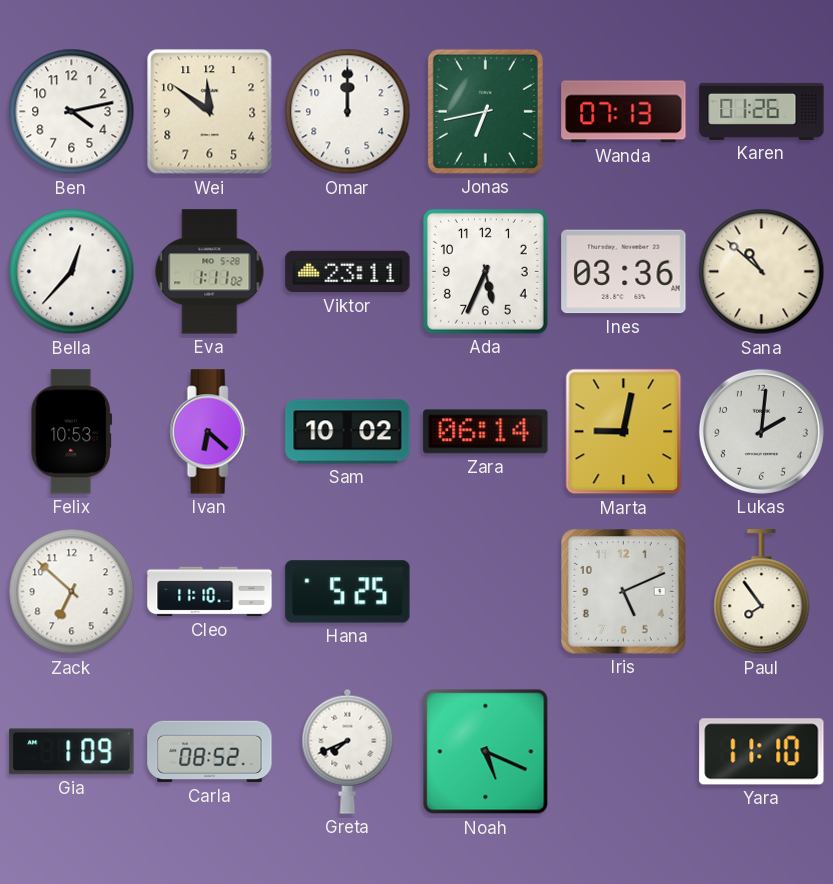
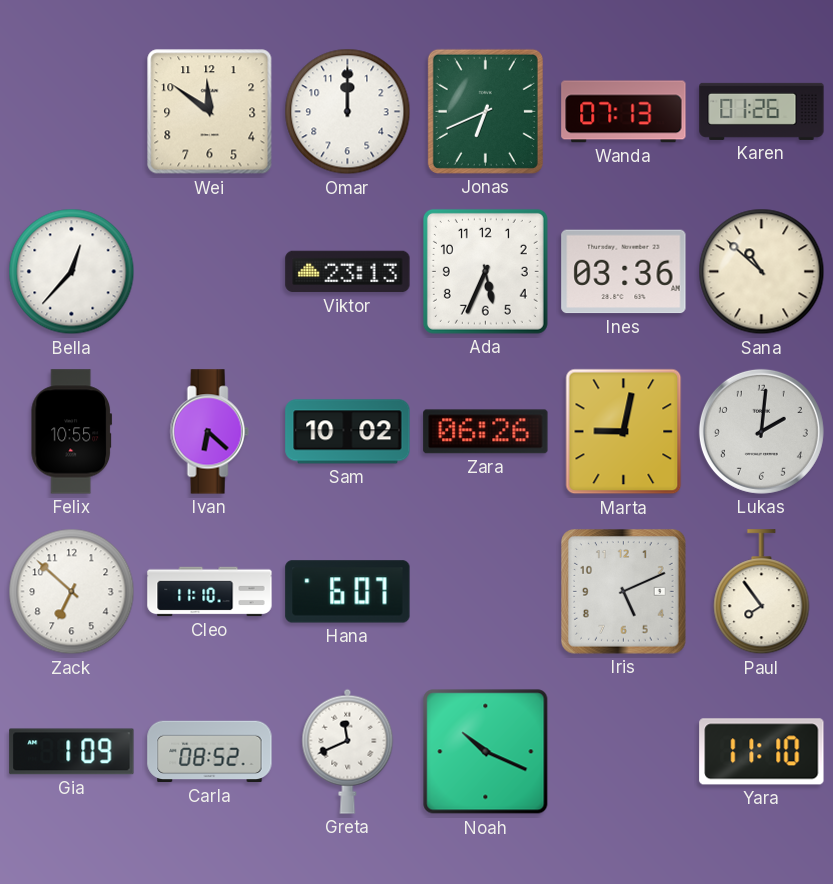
Ben: 4:13 -> none (72, 112)
Jonas: 6:43 -> 6:41 (485, 111)
Eva: 1:11 -> none (210, 272)
Viktor: 23:11 -> 23:13 (348, 272)
Felix: 10:53 -> 10:55 (72, 432)
Zara: 06:14 -> 06:26 (486, 432)
Hana: 5:25 -> 6:07 (348, 592)
Greta: 7:41 -> 11:41 (348, 751)
Noah: 5:19 -> 10:19 (486, 752)
